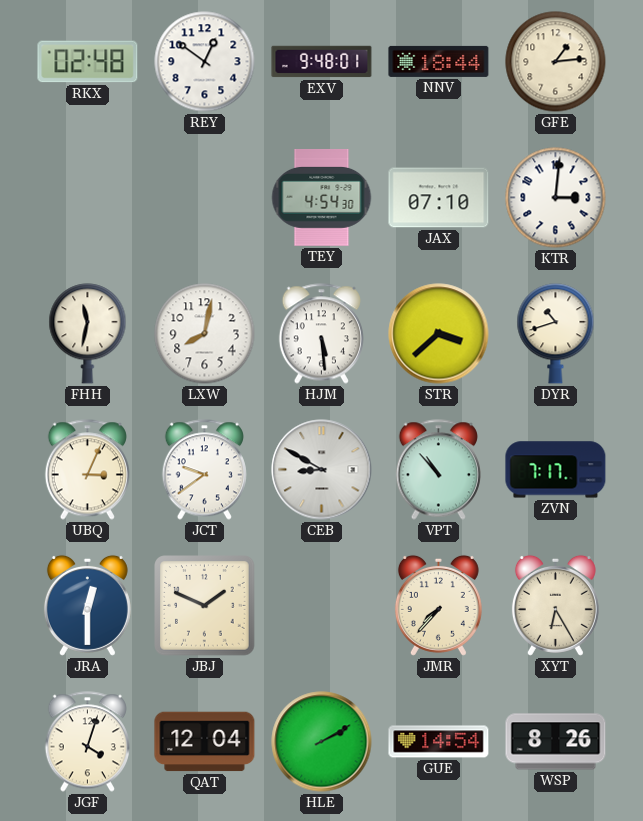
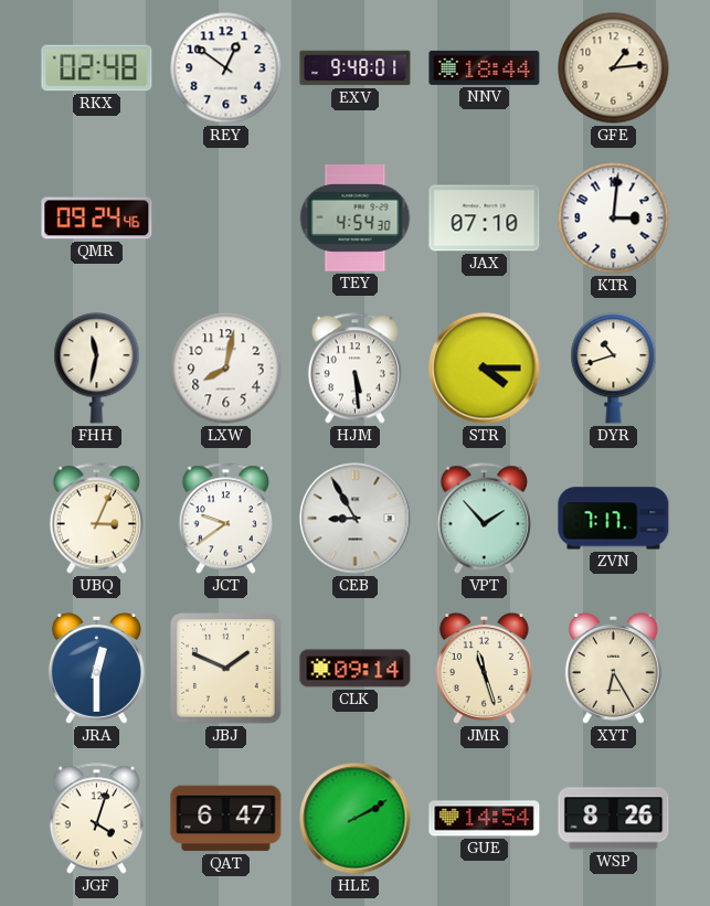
QMR: none -> 09:24 (97, 218)
STR: 3:38 -> 4:15 (485, 369)
CEB: 8:50 -> 8:55 (356, 519)
VPT: 10:53 -> 1:53 (484, 519)
CLK: none -> 09:14 (356, 669)
JMR: 7:37 -> 11:27 (484, 668)
QAT: 12:04 -> 6:47 (226, 819)
